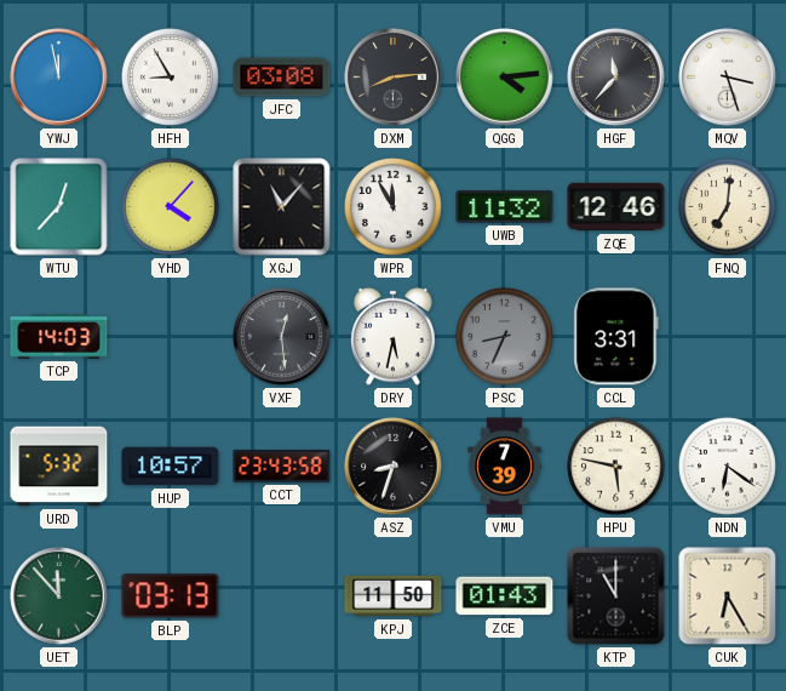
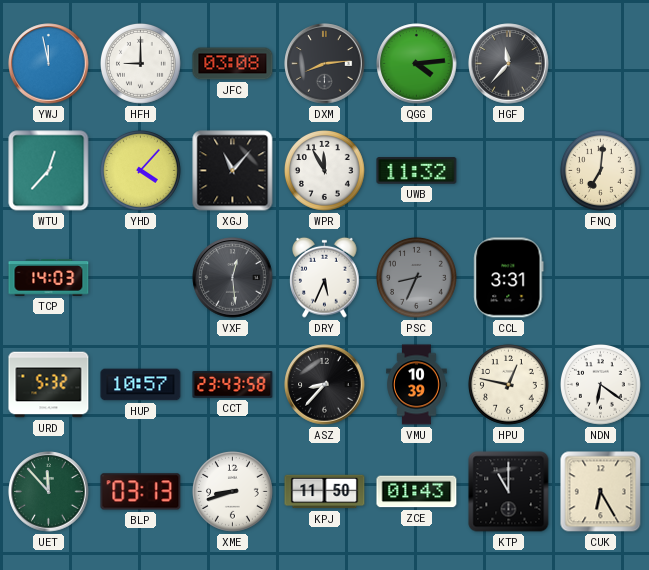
HFH: 8:55 -> 9:00 (140, 63)
MQV: 3:27 -> none (728, 78)
ZQE: 12:46 -> none (616, 207)
DRY: 5:32 -> 5:34 (325, 277)
ASZ: 8:33 -> 8:37 (325, 385)
VMU: 7:39 -> 10:39 (417, 385)
HPU: 5:47 -> 12:47 (508, 384)
XME: none -> 8:42 (232, 491)
